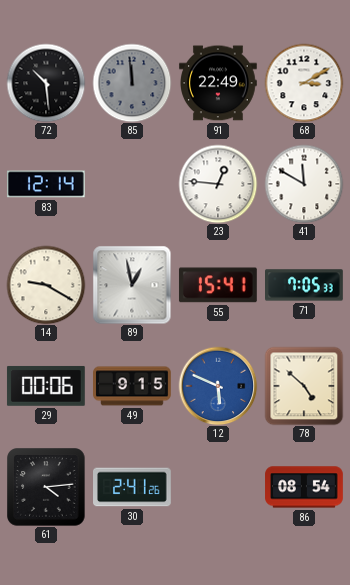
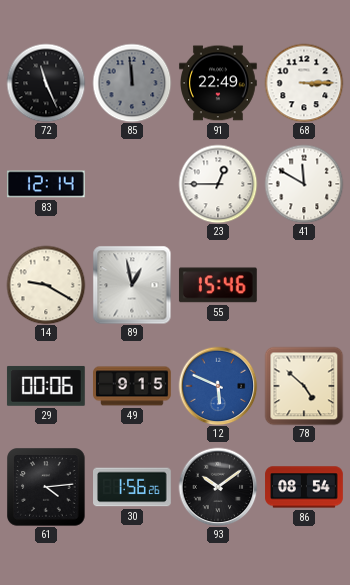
72: 10:29 -> 11:26 (46, 83)
68: 3:10 -> 3:15 (304, 83)
23: 12:46 -> 12:45 (218, 184)
55: 15:41 -> 15:46 (218, 285)
71: 7:05 -> none (305, 285)
30: 2:41 -> 1:56 (133, 487)
93: none -> 10:09 (218, 487)
